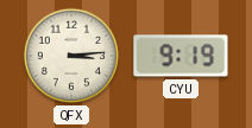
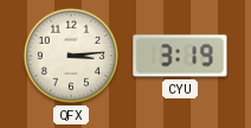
CYU: 9:19 -> 3:19 (180, 56)
